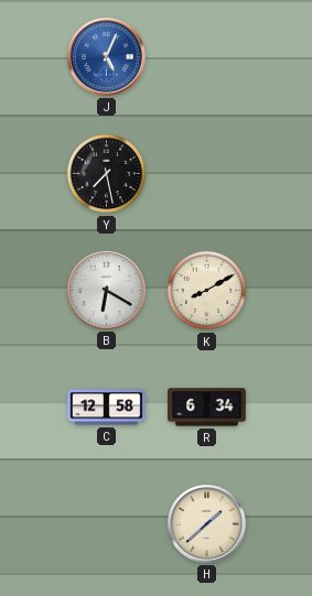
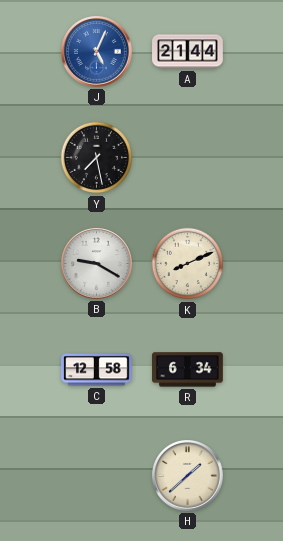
A: none -> 21:44 (188, 52)
B: 6:20 -> 9:20 (97, 264)
K: 8:10 -> 8:11 (188, 264)
